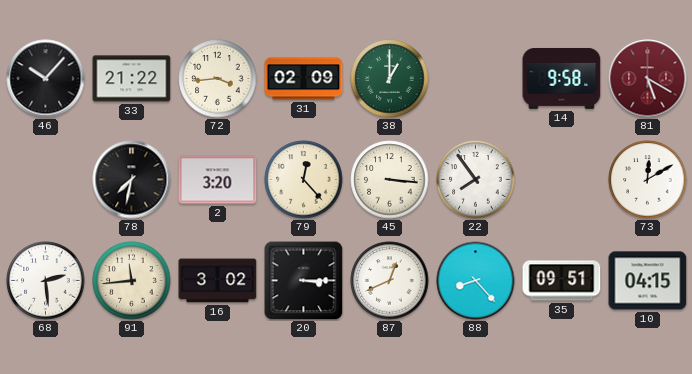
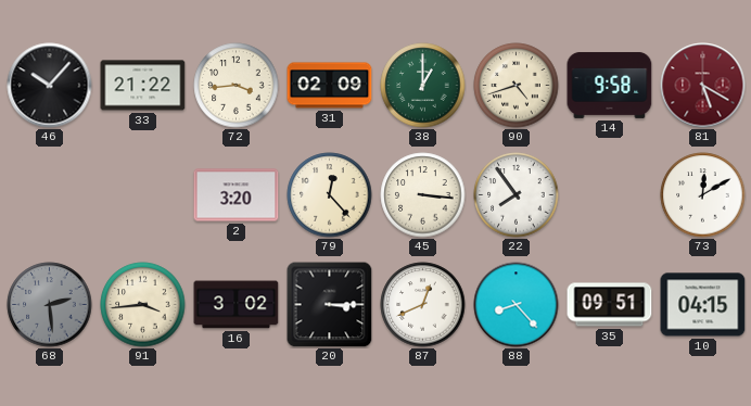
90: none -> 4:42 (517, 86)
78: 7:32 -> none (132, 180)
68 dial: white -> grey (50, 305)
91: 11:44 -> 3:44 (143, 305)
